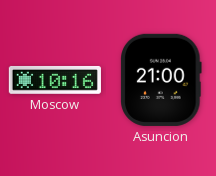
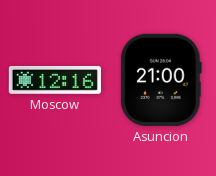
Moscow: 10:16 -> 12:16 (55, 80)
